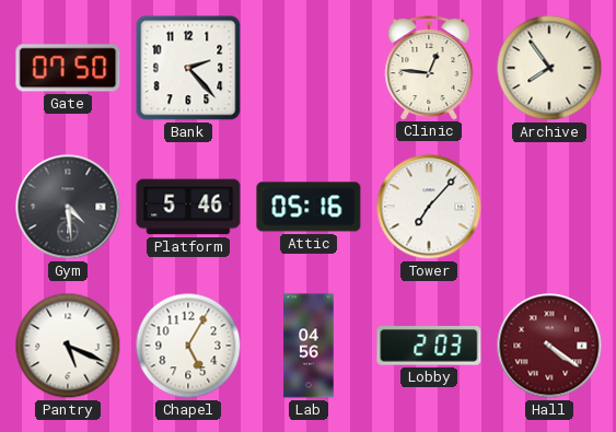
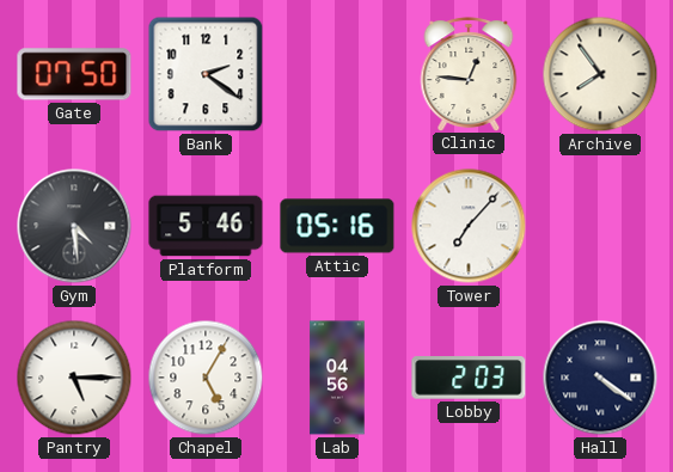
Bank: 2:23 -> 2:21 (206, 74)
Pantry: 5:19 -> 5:15 (74, 378)
Hall dial: burgundy -> navy (600, 378)
